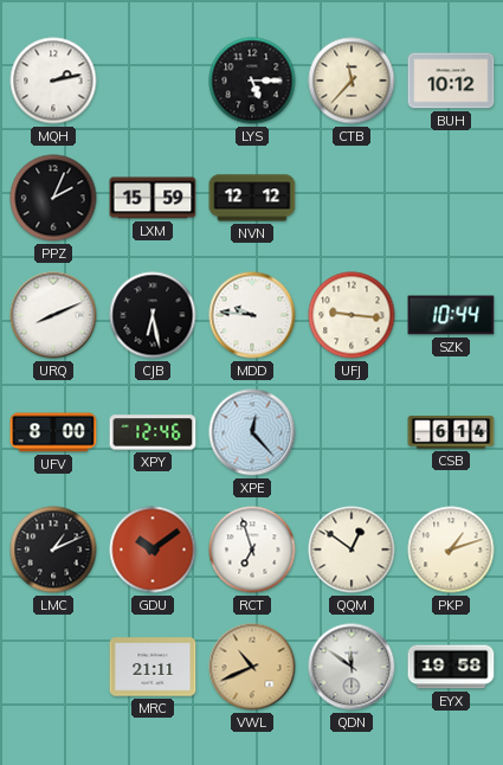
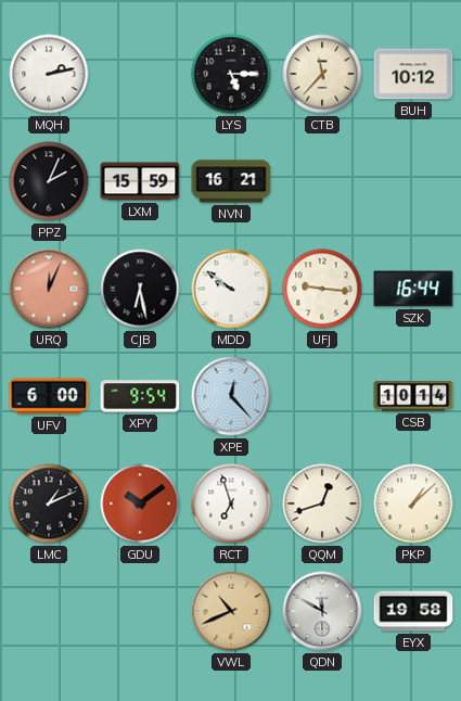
NVN: 12:12 -> 16:21 (231, 181)
URQ: 8:11 -> 12:04 (49, 289)
URQ dial: white -> salmon (49, 289)
MDD: 9:46 -> 9:51 (231, 289)
SZK: 10:44 -> 16:44 (413, 289)
UFV: 8:00 -> 6:00 (49, 396)
XPY: 12:46 -> 9:54 (140, 396)
CSB: 6:14 -> 10:14 (413, 396)
QQM: 12:51 -> 12:42 (322, 504)
PKP: 1:12 -> 1:08 (413, 504)
MRC: 21:11 -> none (153, 667)
QDN: 11:51 -> 11:50 (322, 611)
